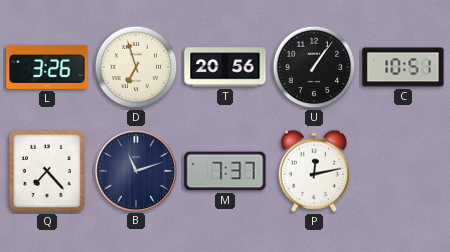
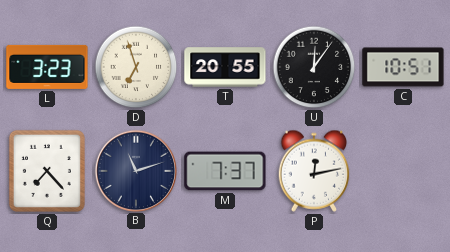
L: 3:26 -> 3:23 (47, 67)
T: 20:56 -> 20:55 (225, 67)
U: 1:06 -> 12:06 (314, 67)
